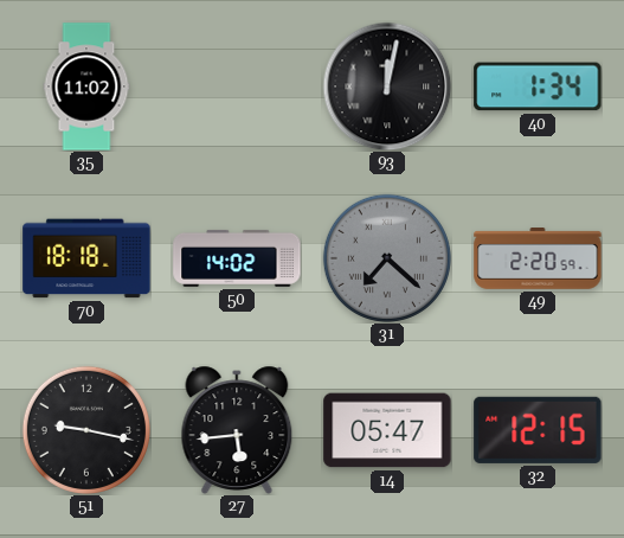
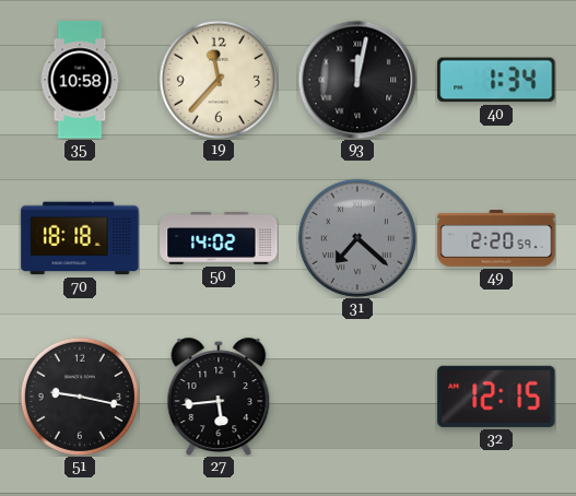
35: 11:02 -> 10:58 (80, 80)
19: none -> 11:37 (219, 80)
14: 05:47 -> none (387, 430)
